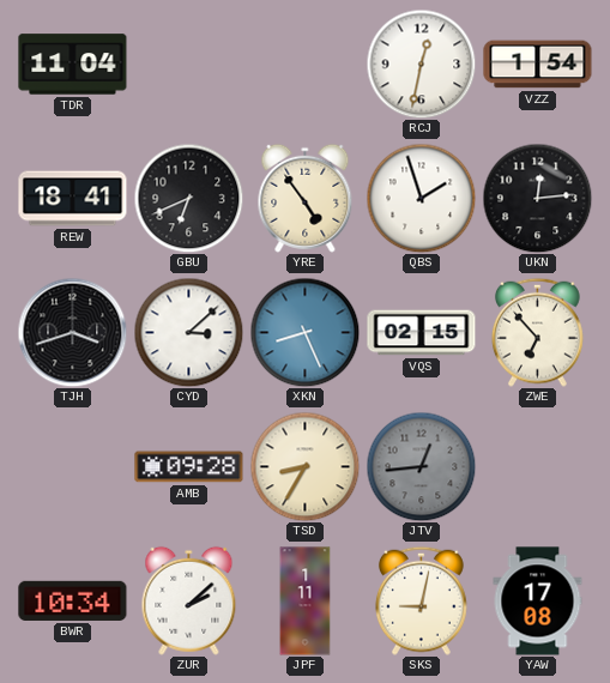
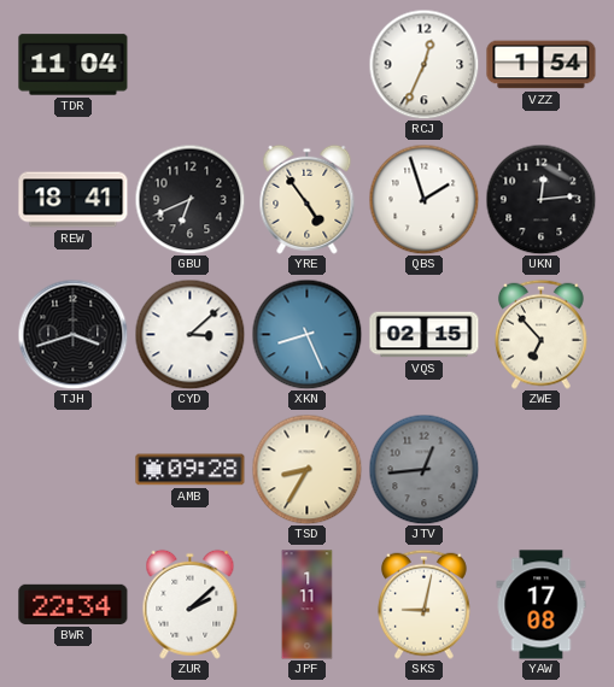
RCJ: 12:32 -> 12:34 (423, 64)
BWR: 10:34 -> 22:34 (74, 604)
